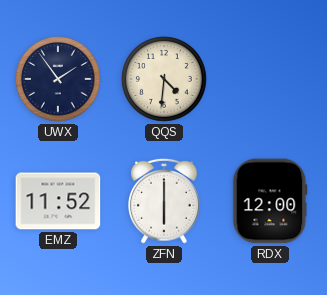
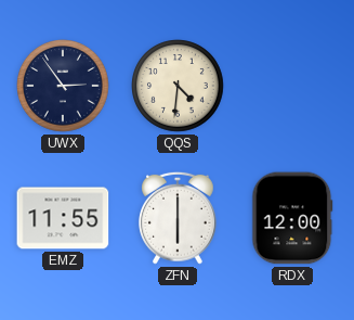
UWX: 1:54 -> 2:54 (64, 87)
EMZ: 11:52 -> 11:55 (63, 218)
